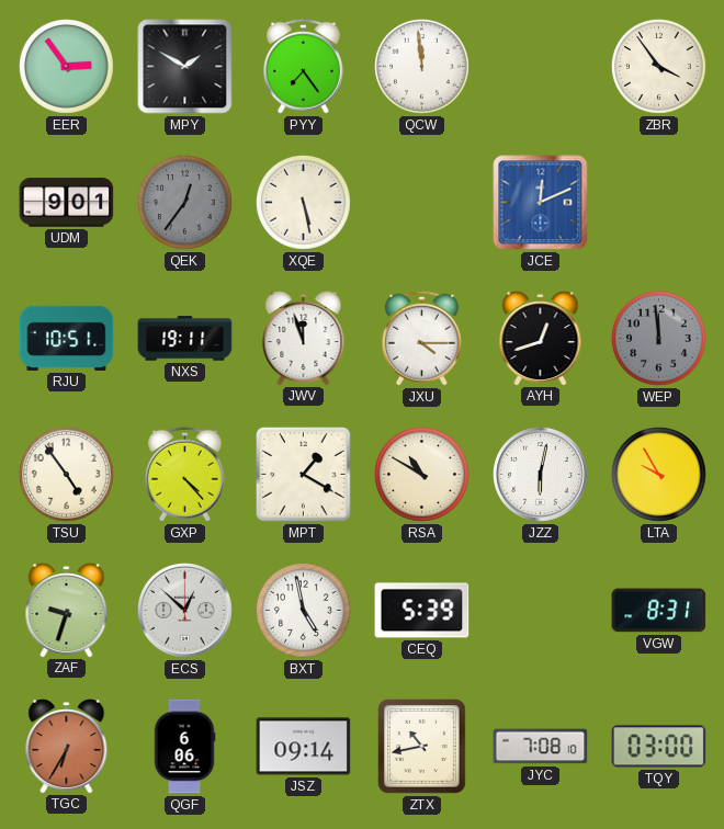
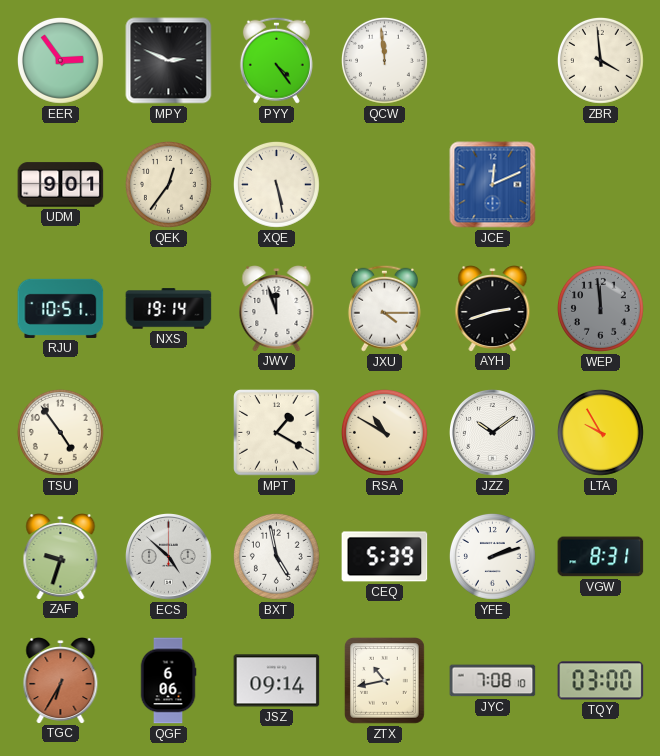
MPY: 1:50 -> 2:49 (169, 61)
PYY: 7:24 -> 4:24 (276, 60)
ZBR: 3:54 -> 3:59 (600, 60)
QEK dial: grey -> cream (168, 184)
NXS: 19:11 -> 19:14 (169, 309)
AYH: 12:42 -> 2:42 (493, 309)
GXP: 4:23 -> none (184, 474)
JZZ: 6:02 -> 10:09 (493, 433)
ECS: 12:52 -> 4:52 (169, 557)
YFE: none -> 2:12 (492, 556)
